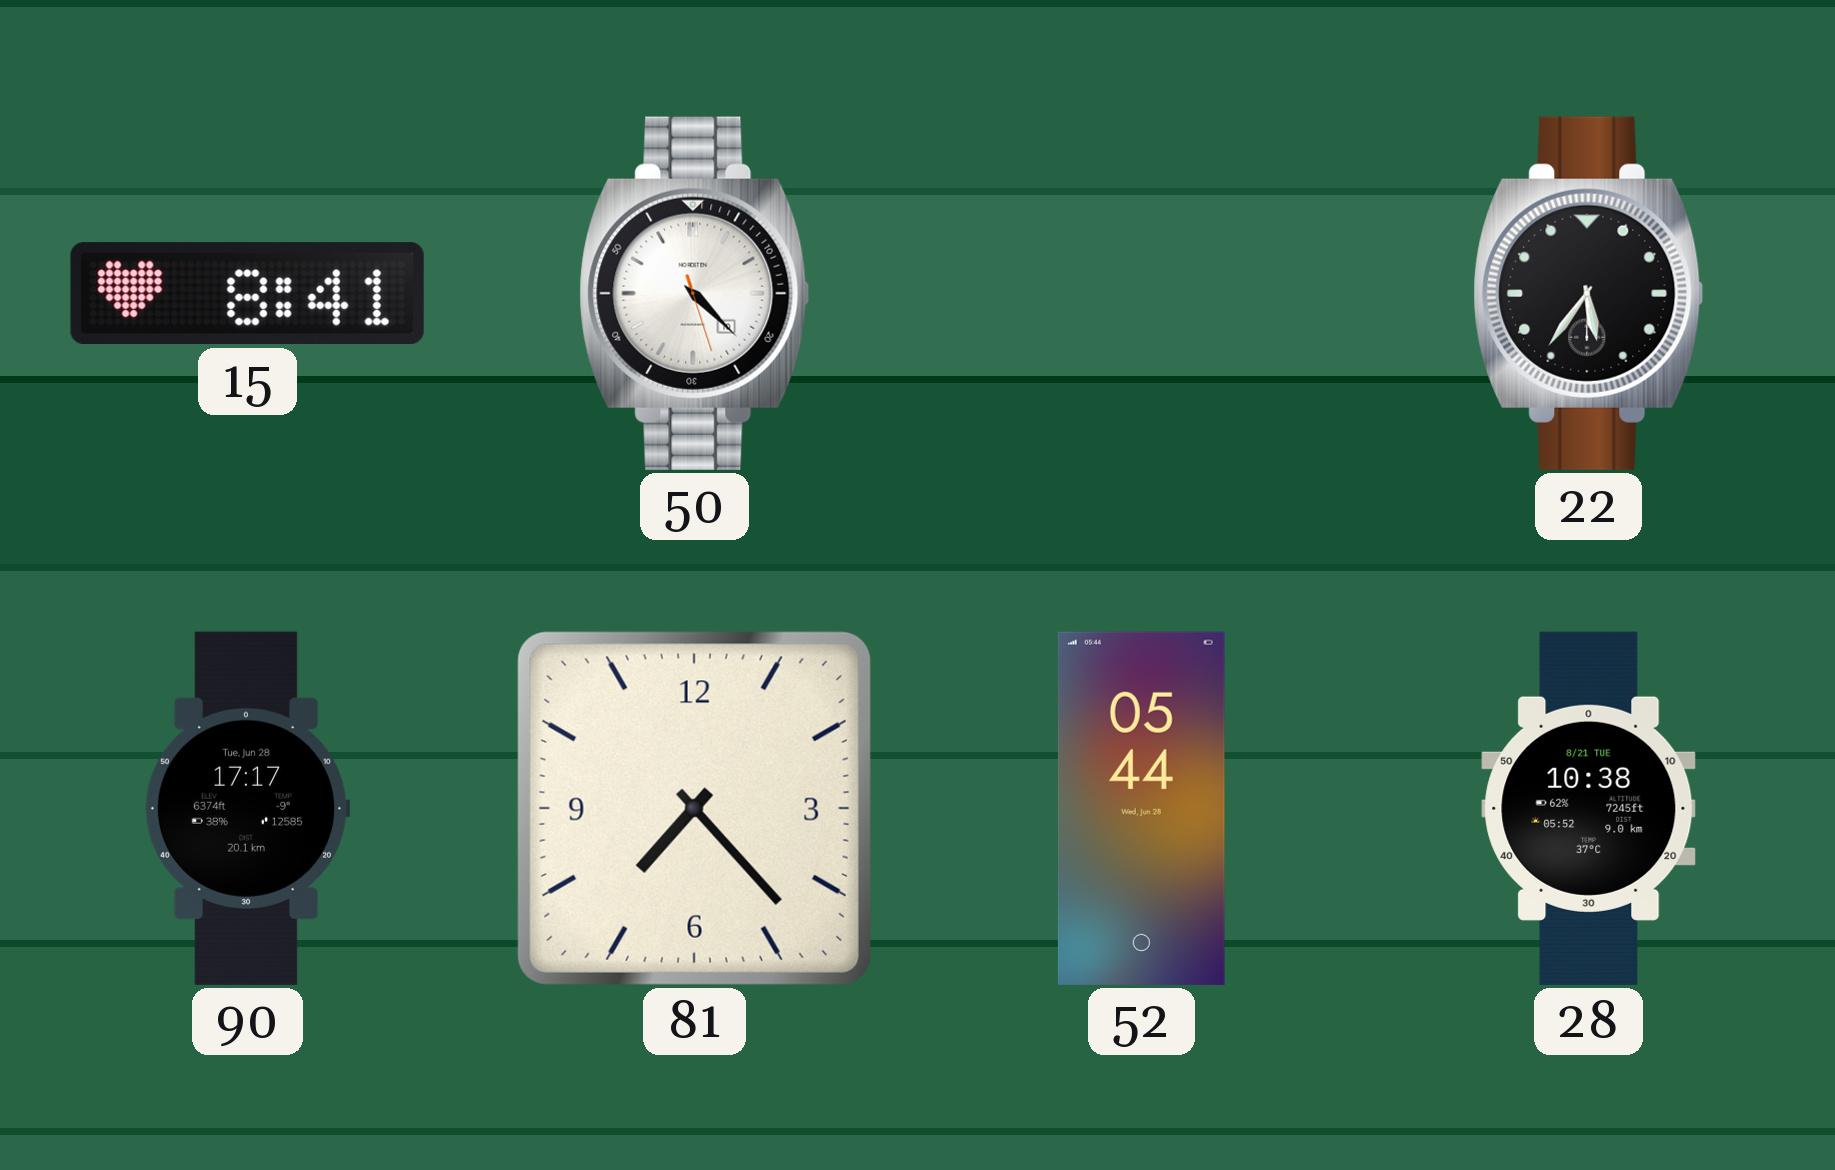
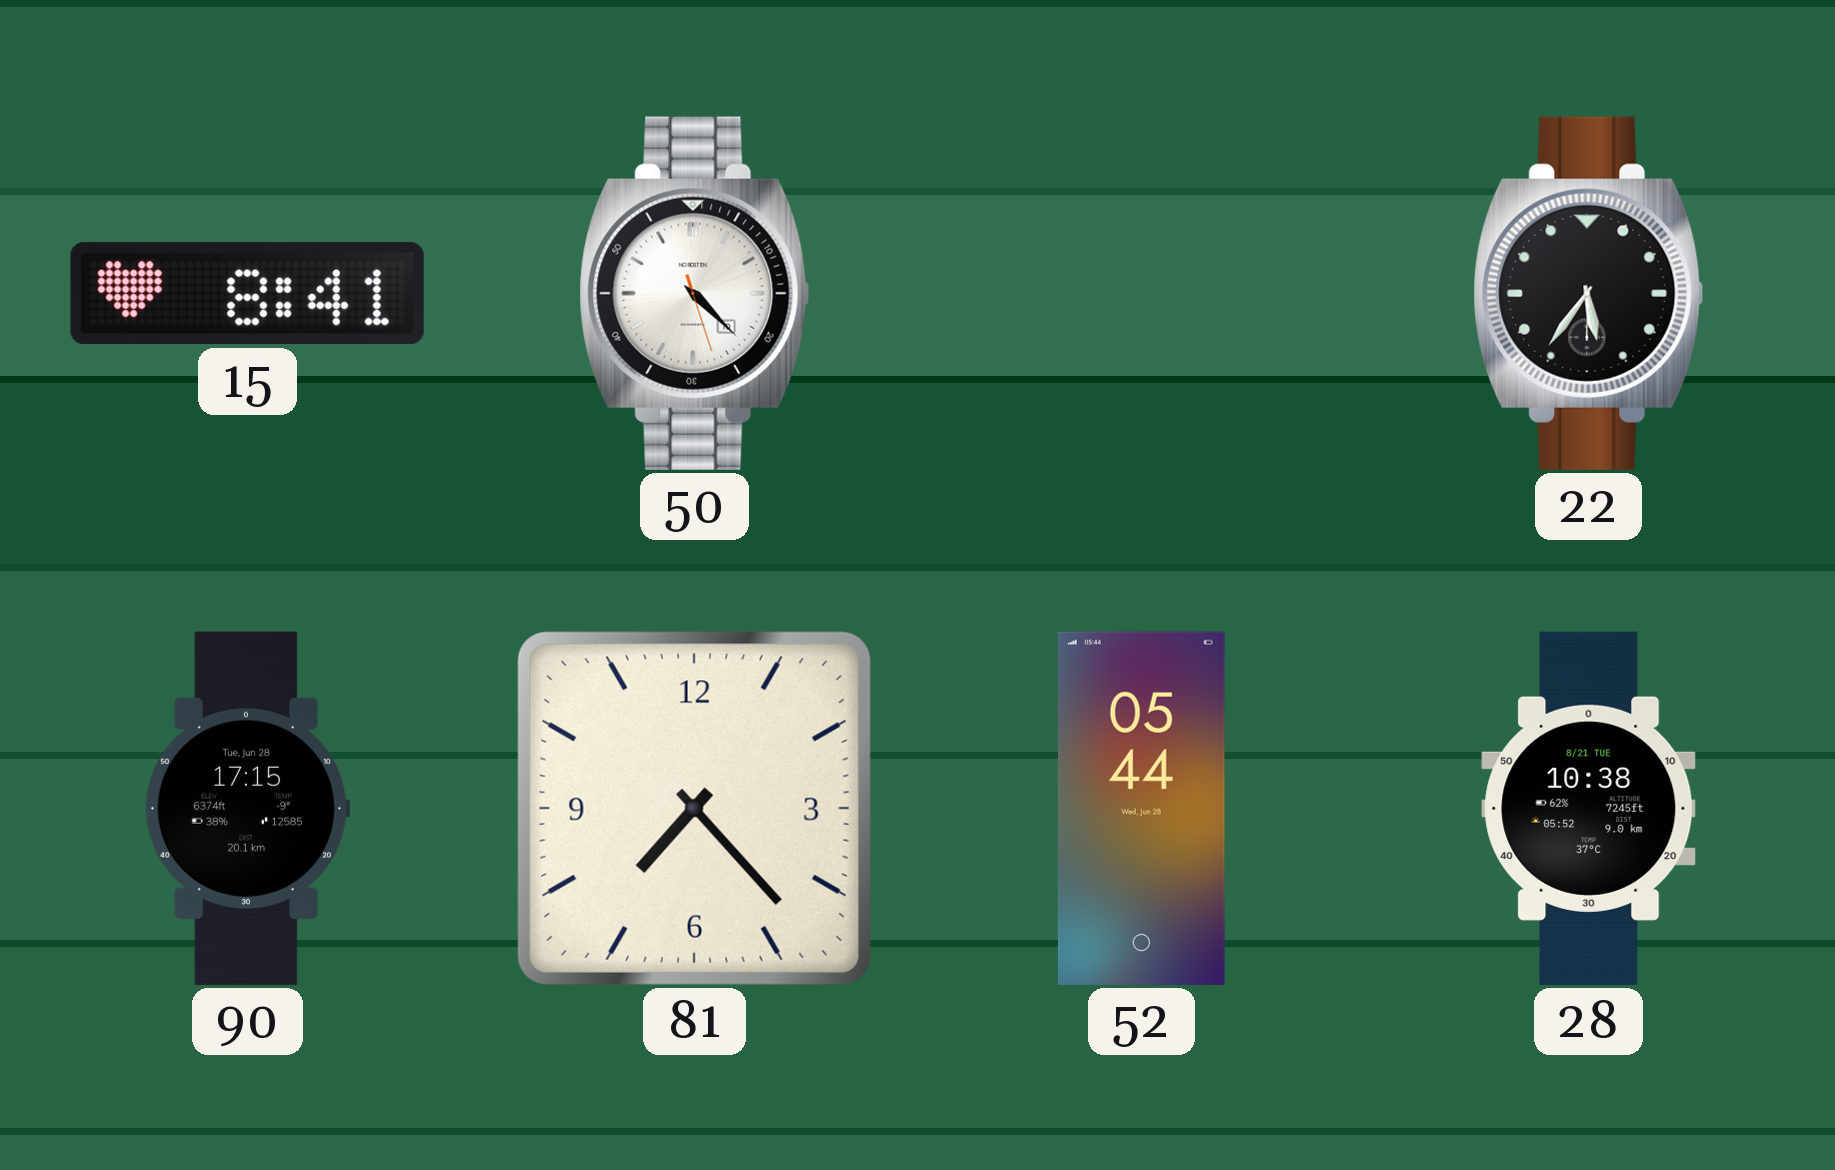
90: 17:17 -> 17:15 (247, 808)
